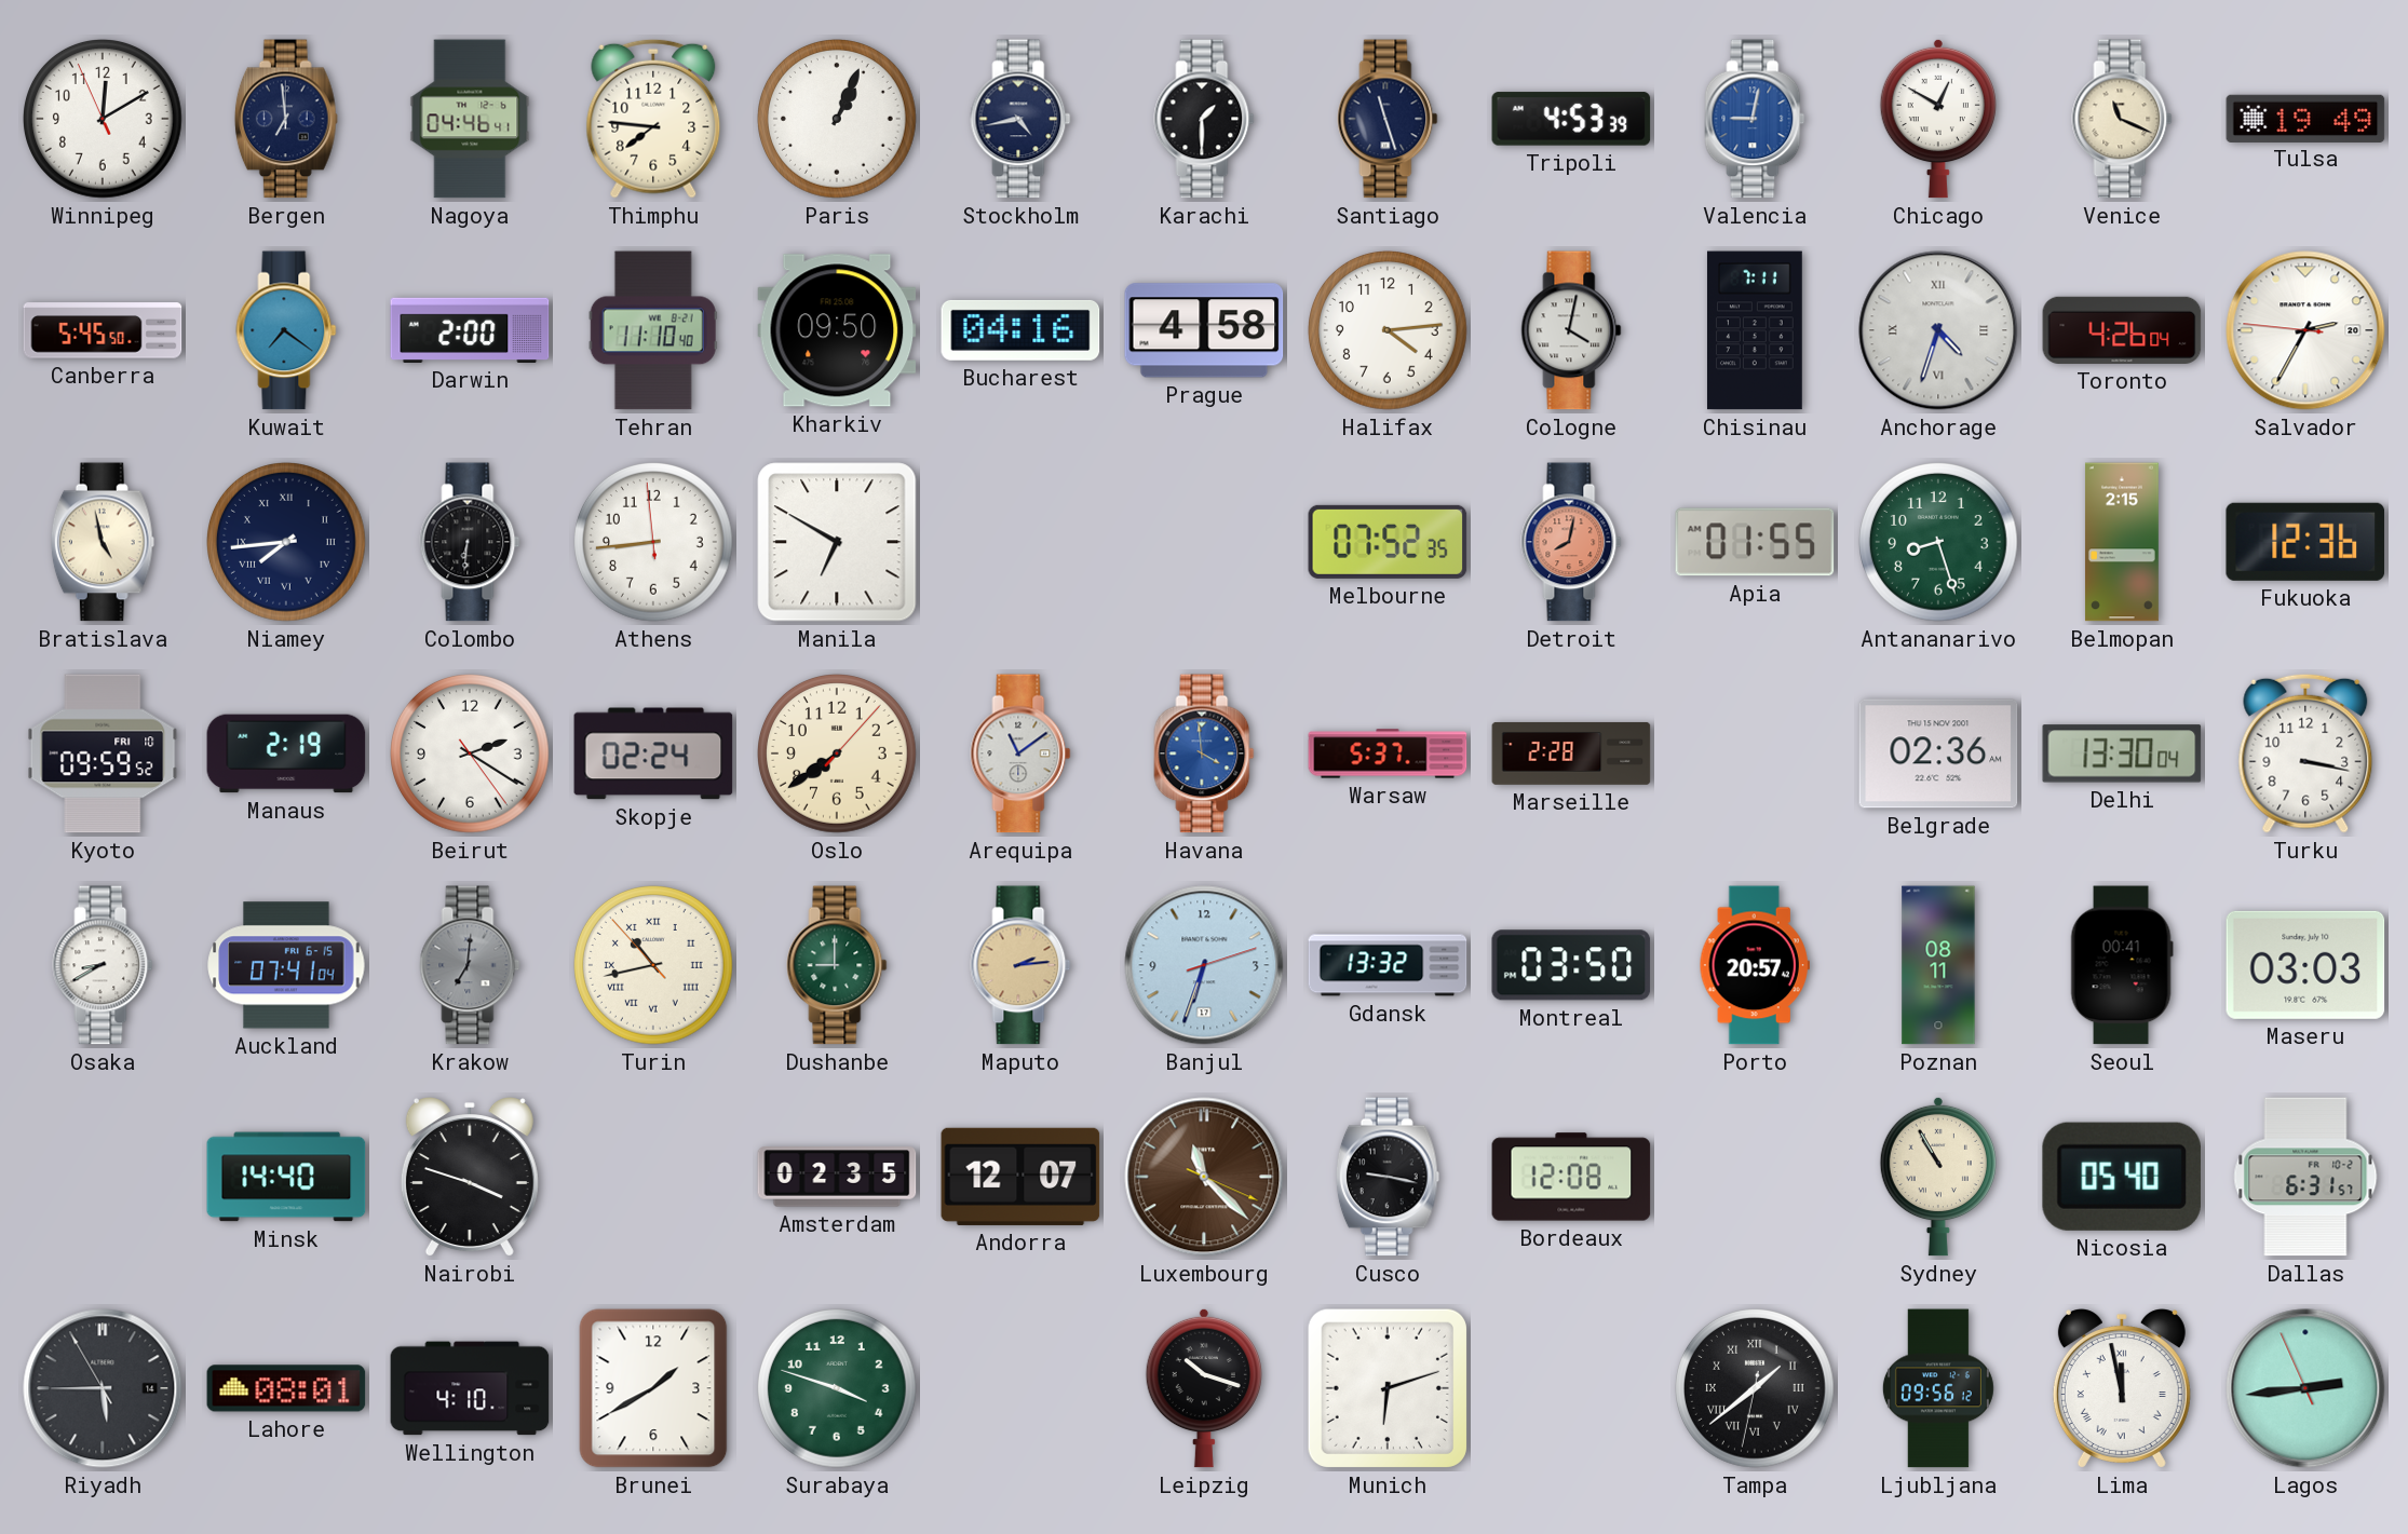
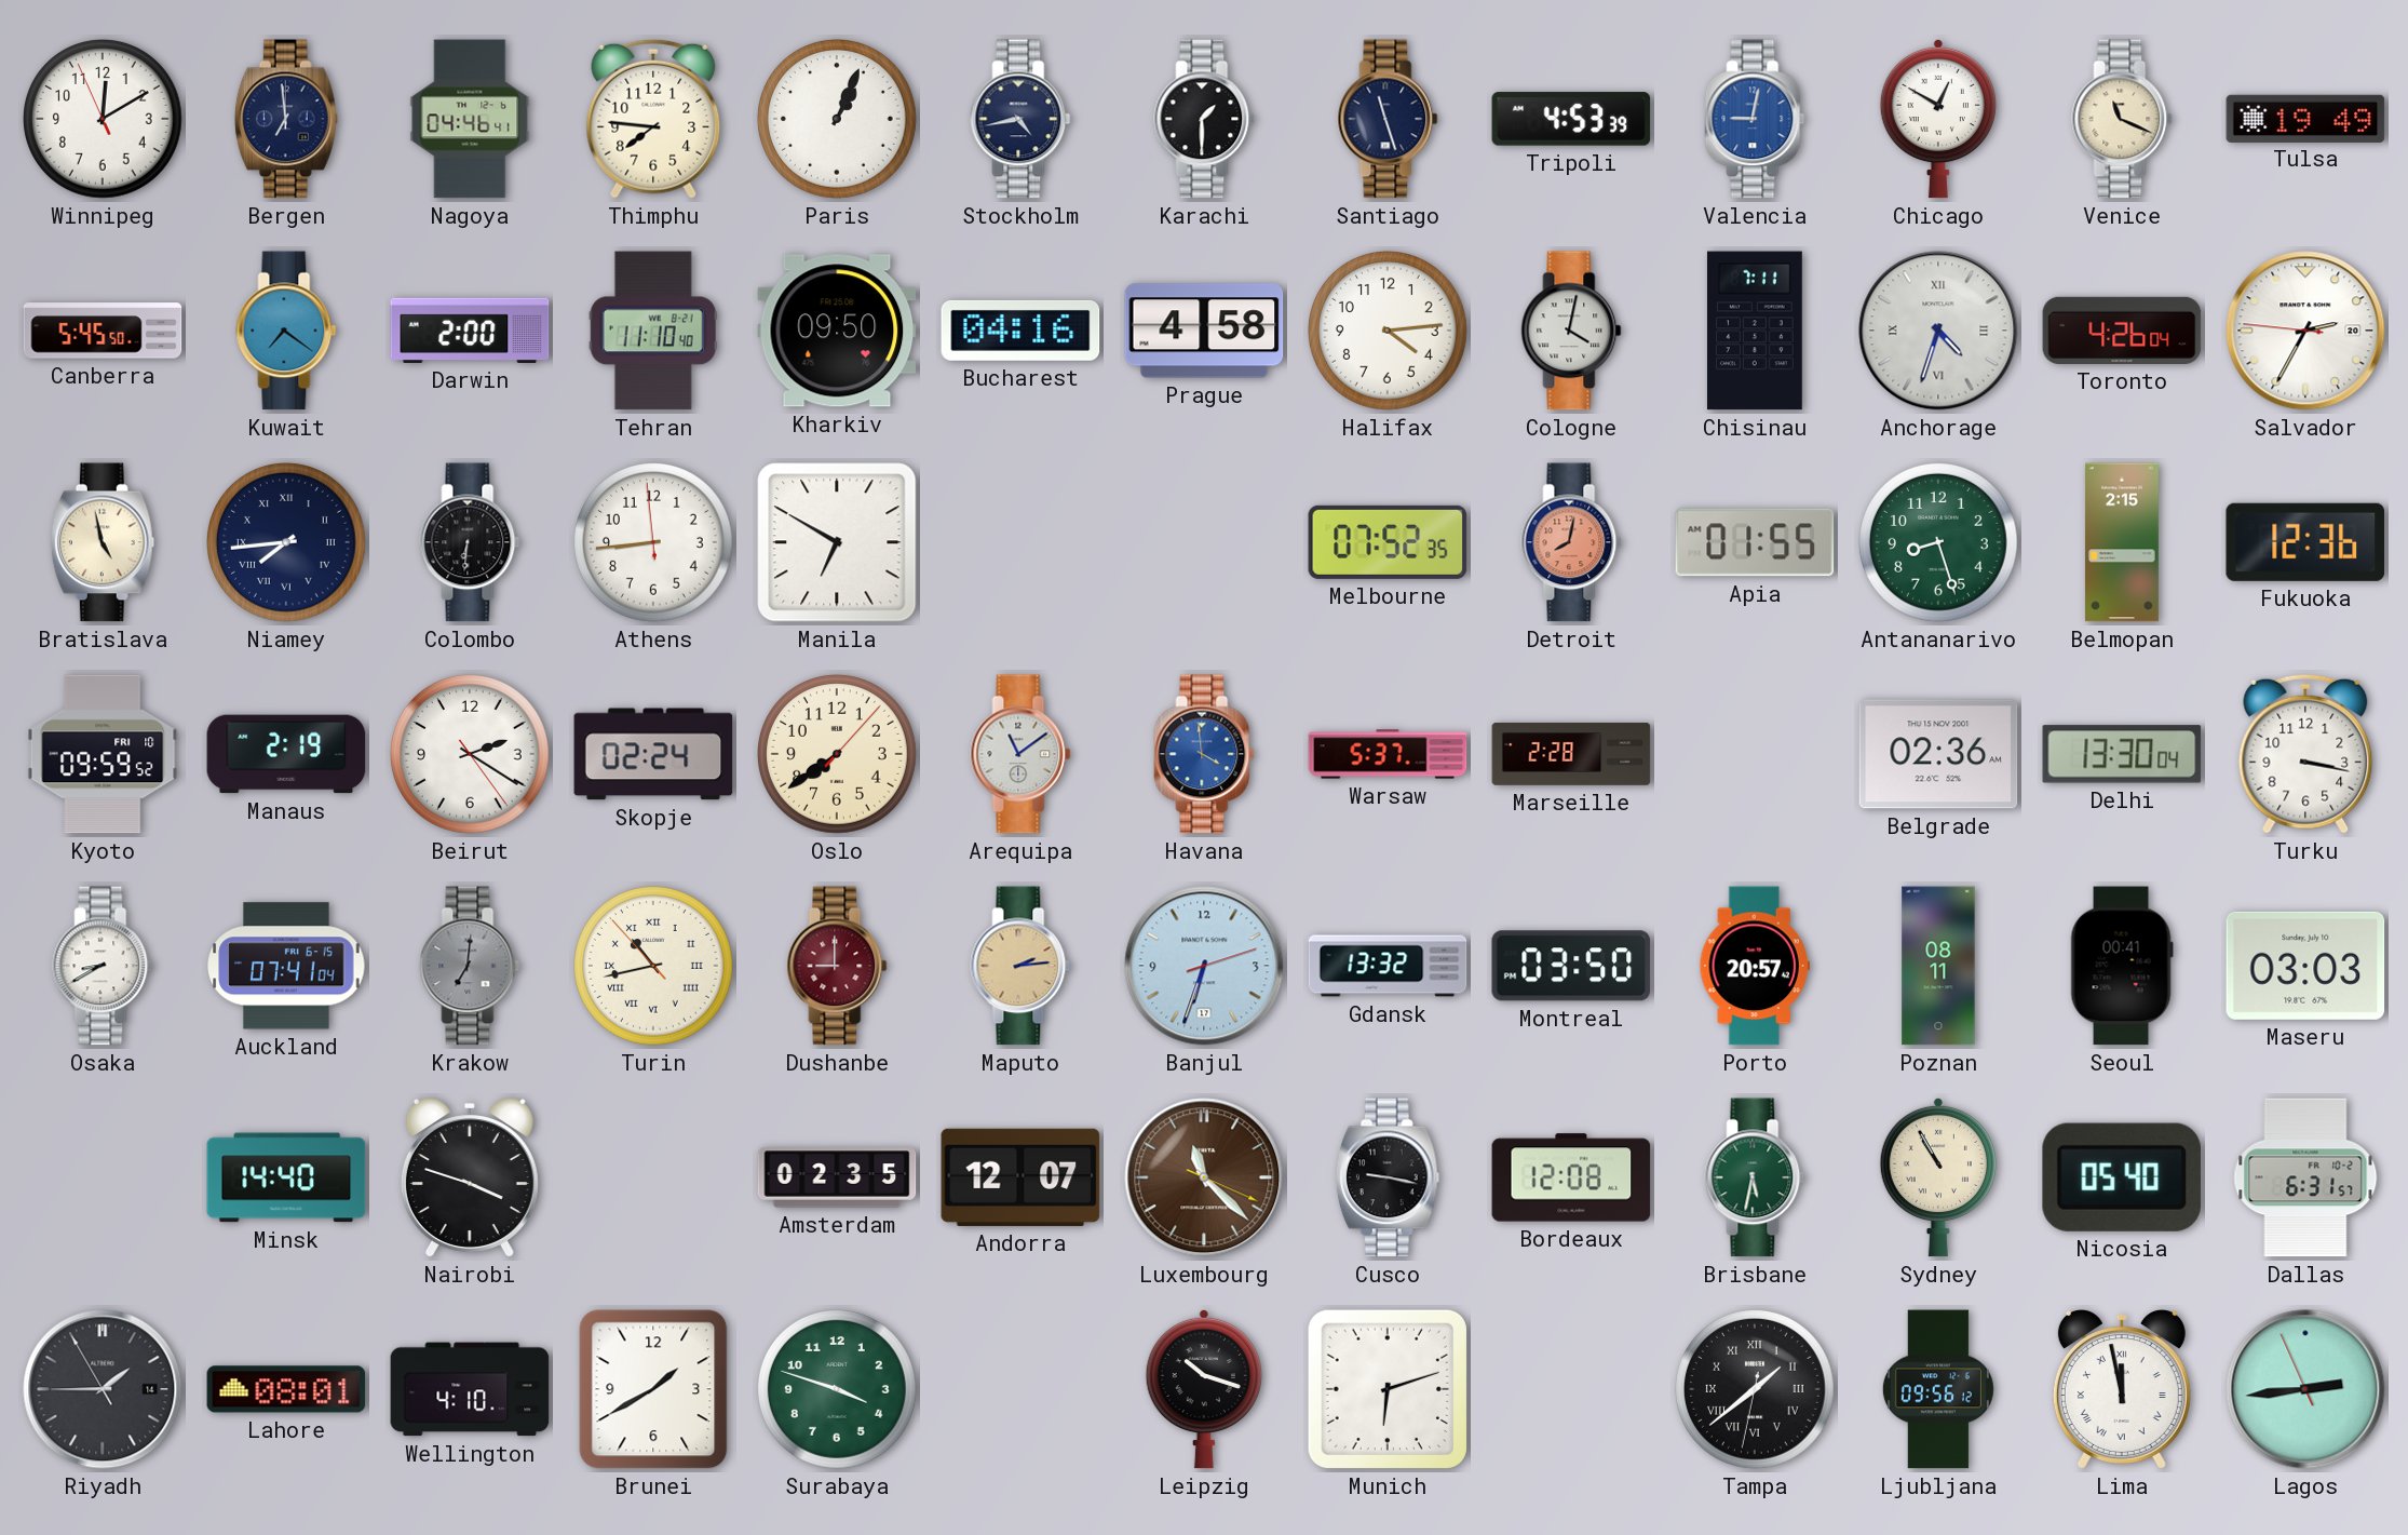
Dushanbe dial: green -> burgundy (837, 966)
Brisbane: none -> 5:32 (1755, 1177)
Riyadh: 5:44 -> 1:44 (103, 1389)
